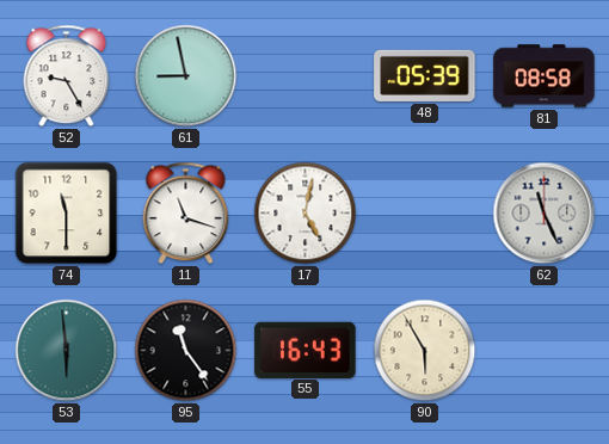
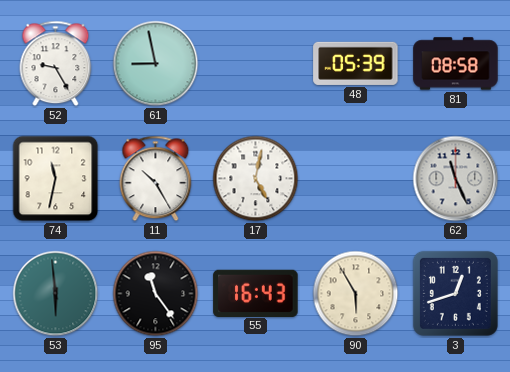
74: 11:30 -> 11:32 (56, 179)
11: 11:18 -> 10:25 (156, 179)
3: none -> 12:42 (455, 293)
